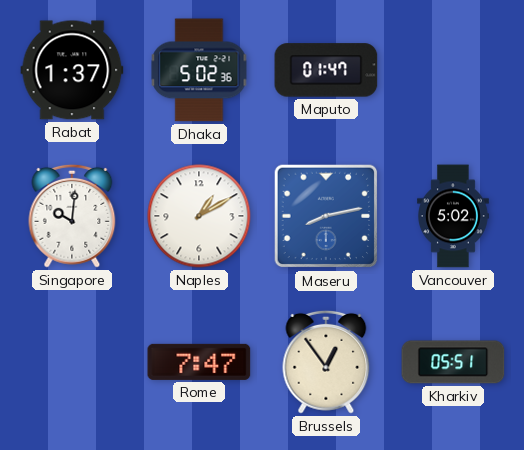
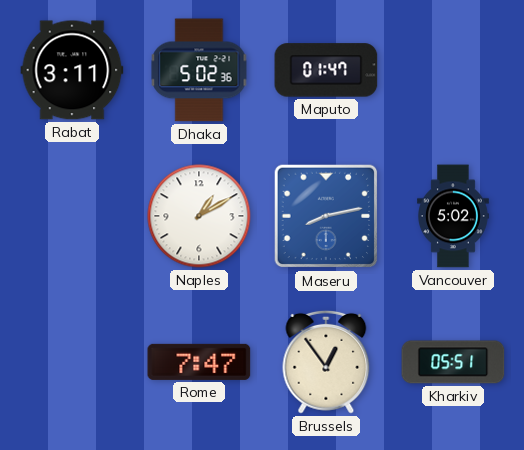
Rabat: 1:37 -> 3:11 (72, 70)
Singapore: 10:01 -> none (72, 216)
